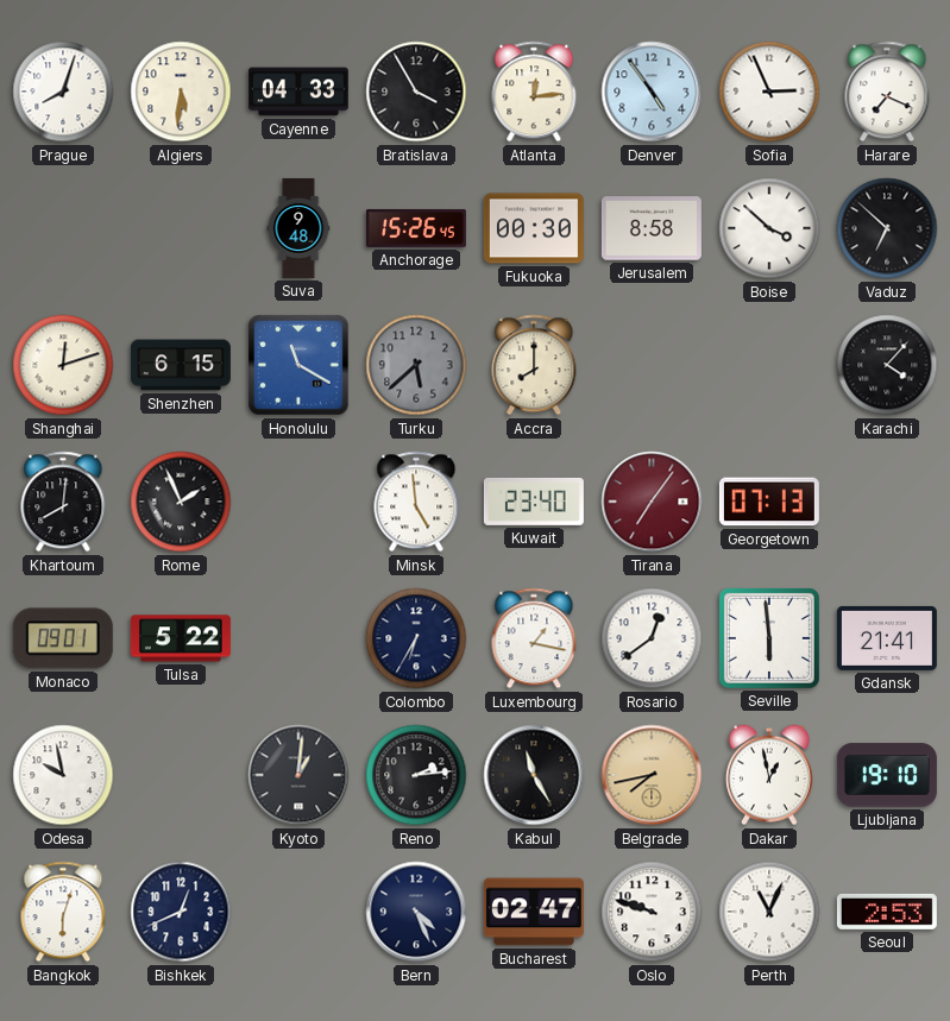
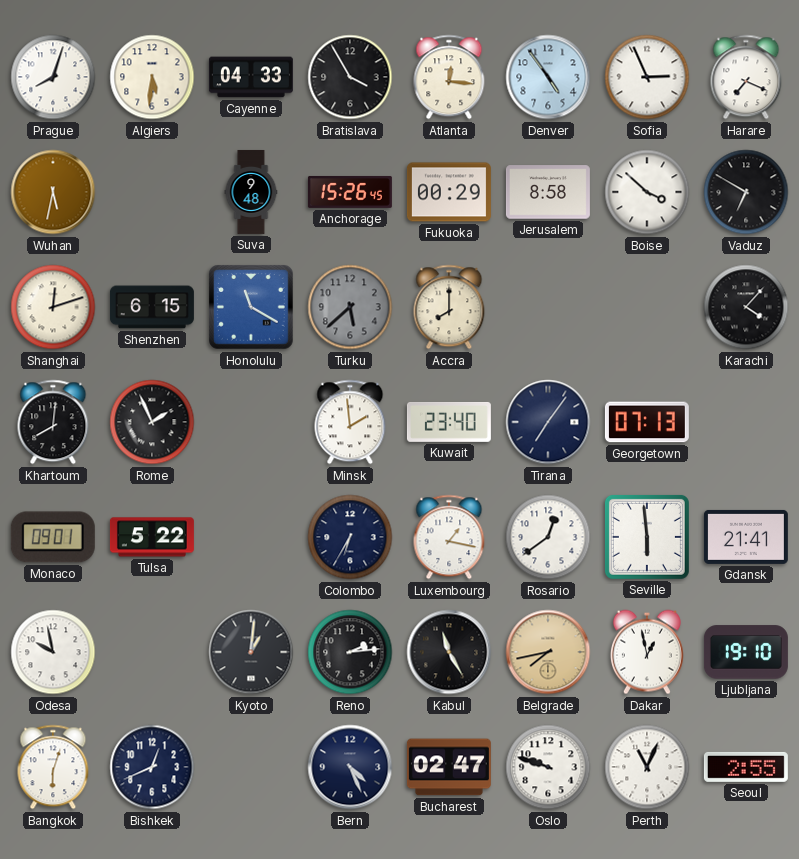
Atlanta: 12:14 -> 12:16 (449, 77)
Wuhan: none -> 5:32 (53, 192)
Fukuoka: 00:30 -> 00:29 (449, 192)
Vaduz: 6:52 -> 6:50 (746, 192)
Minsk: 4:59 -> 1:59 (350, 422)
Tirana dial: burgundy -> navy (548, 422)
Seoul: 2:53 -> 2:55 (746, 767)
